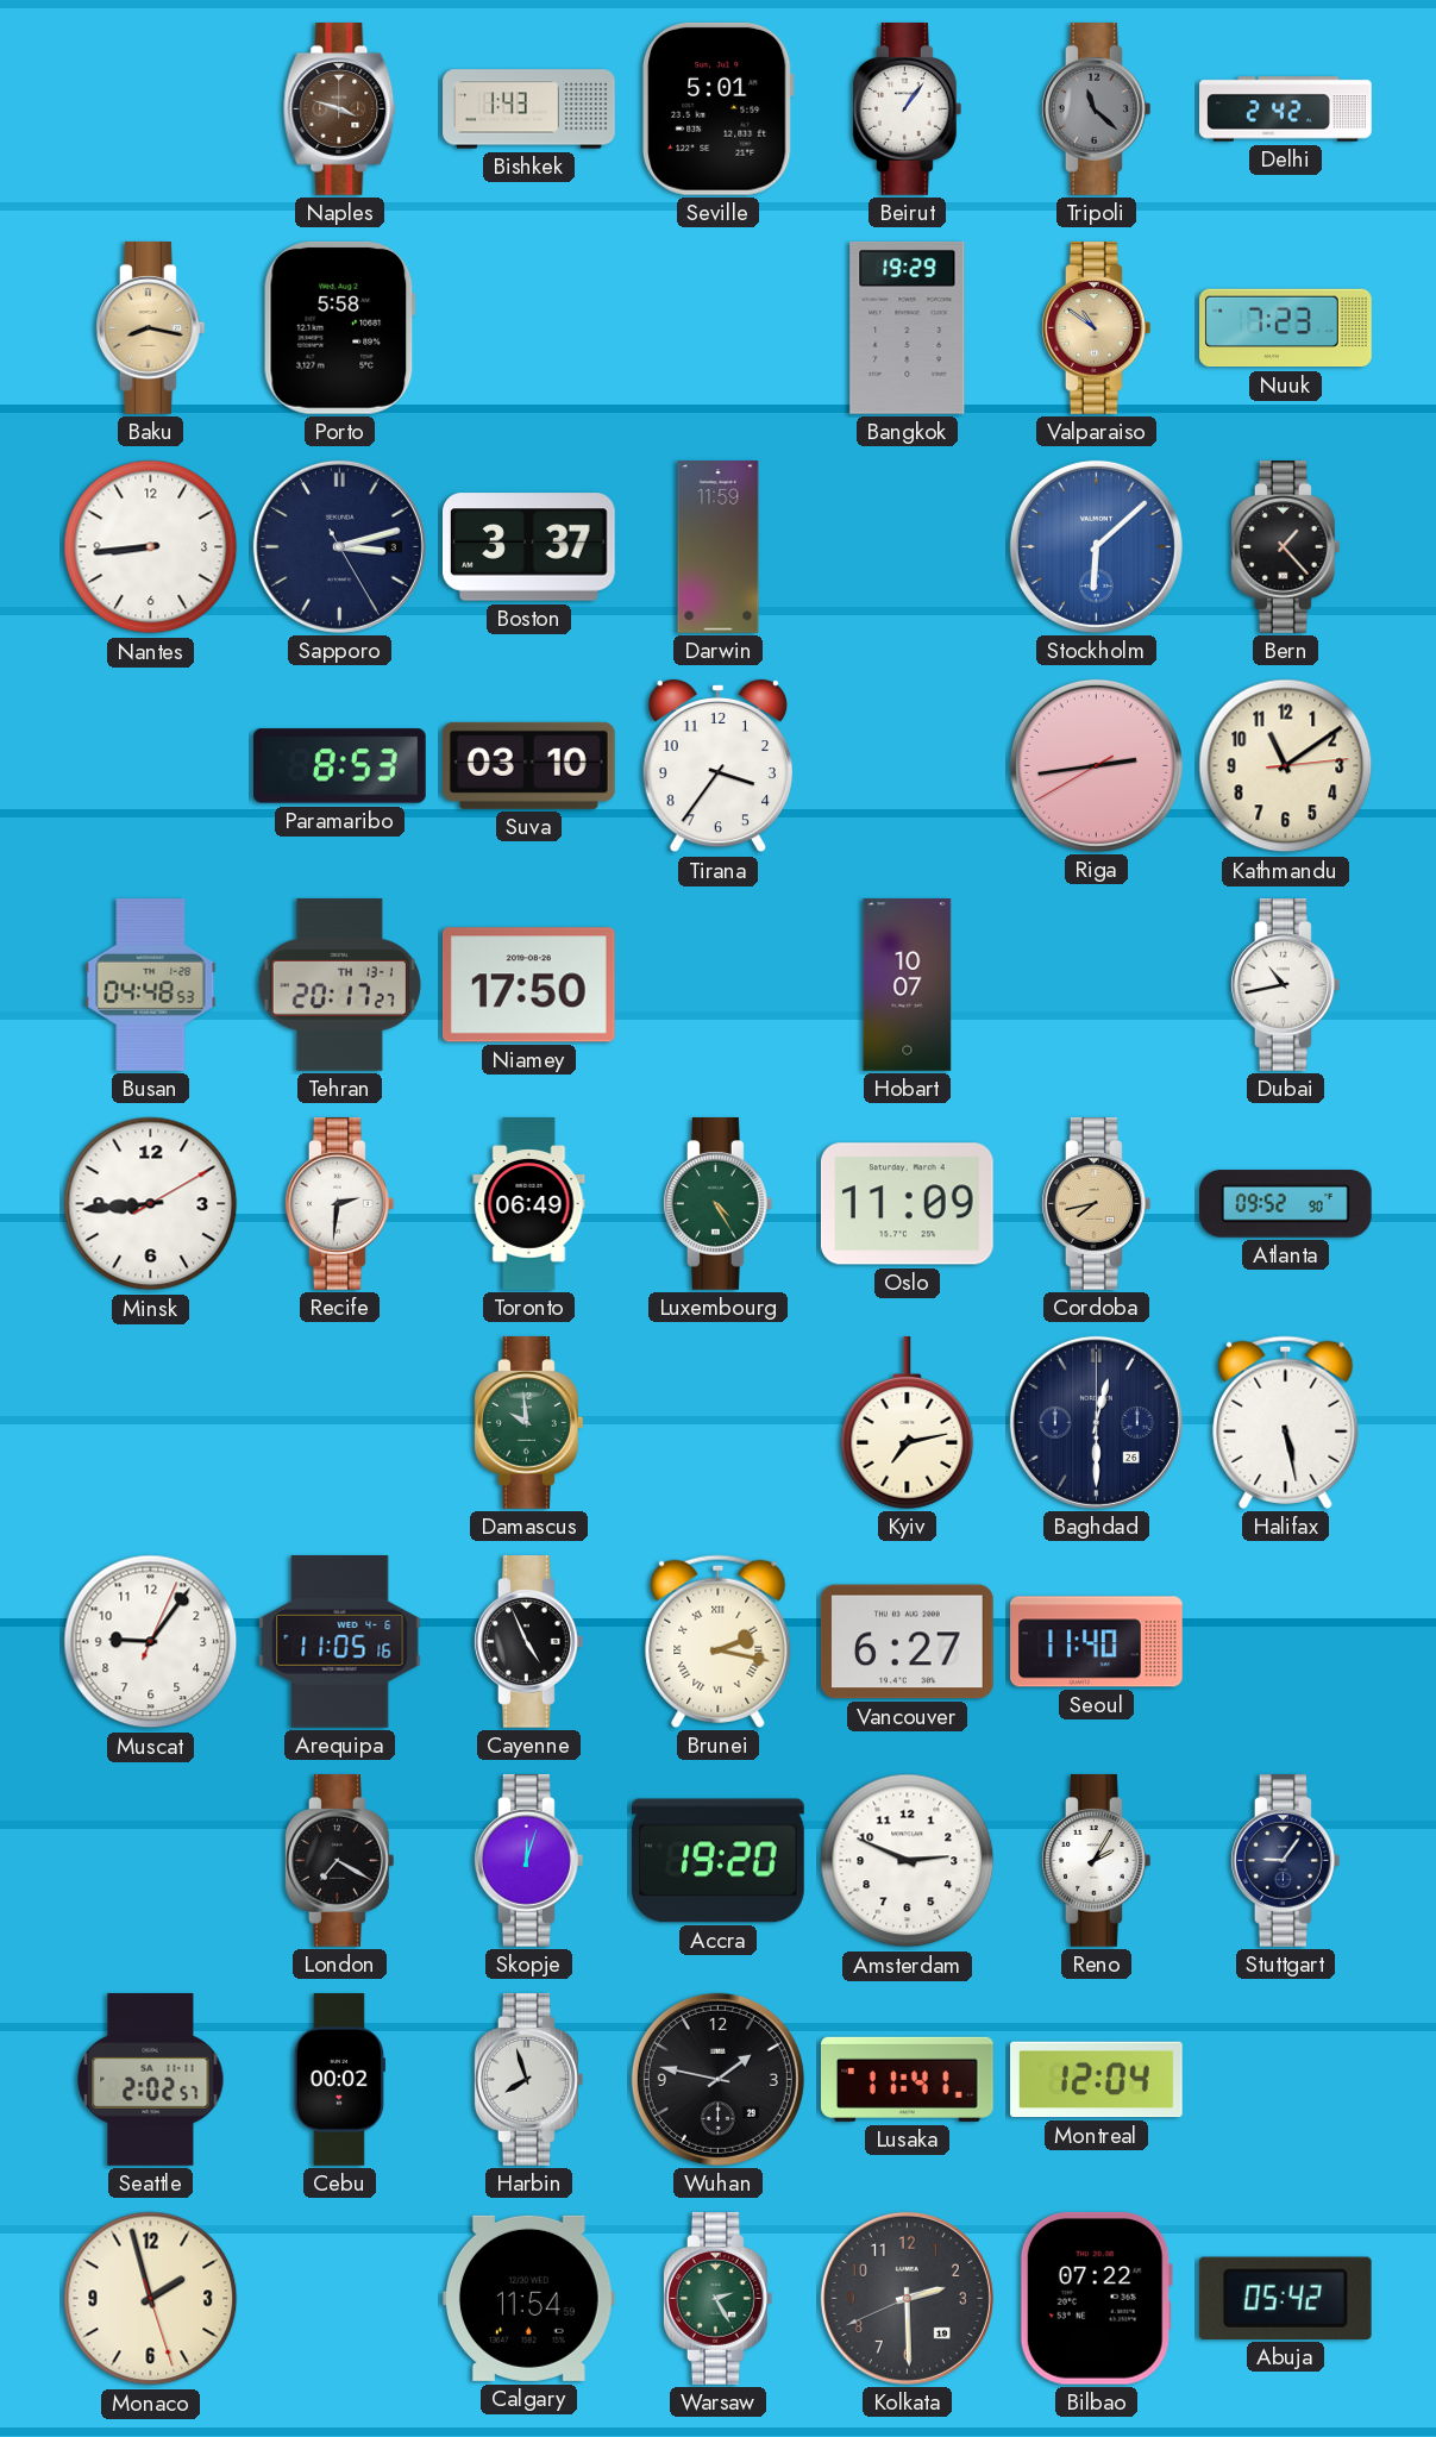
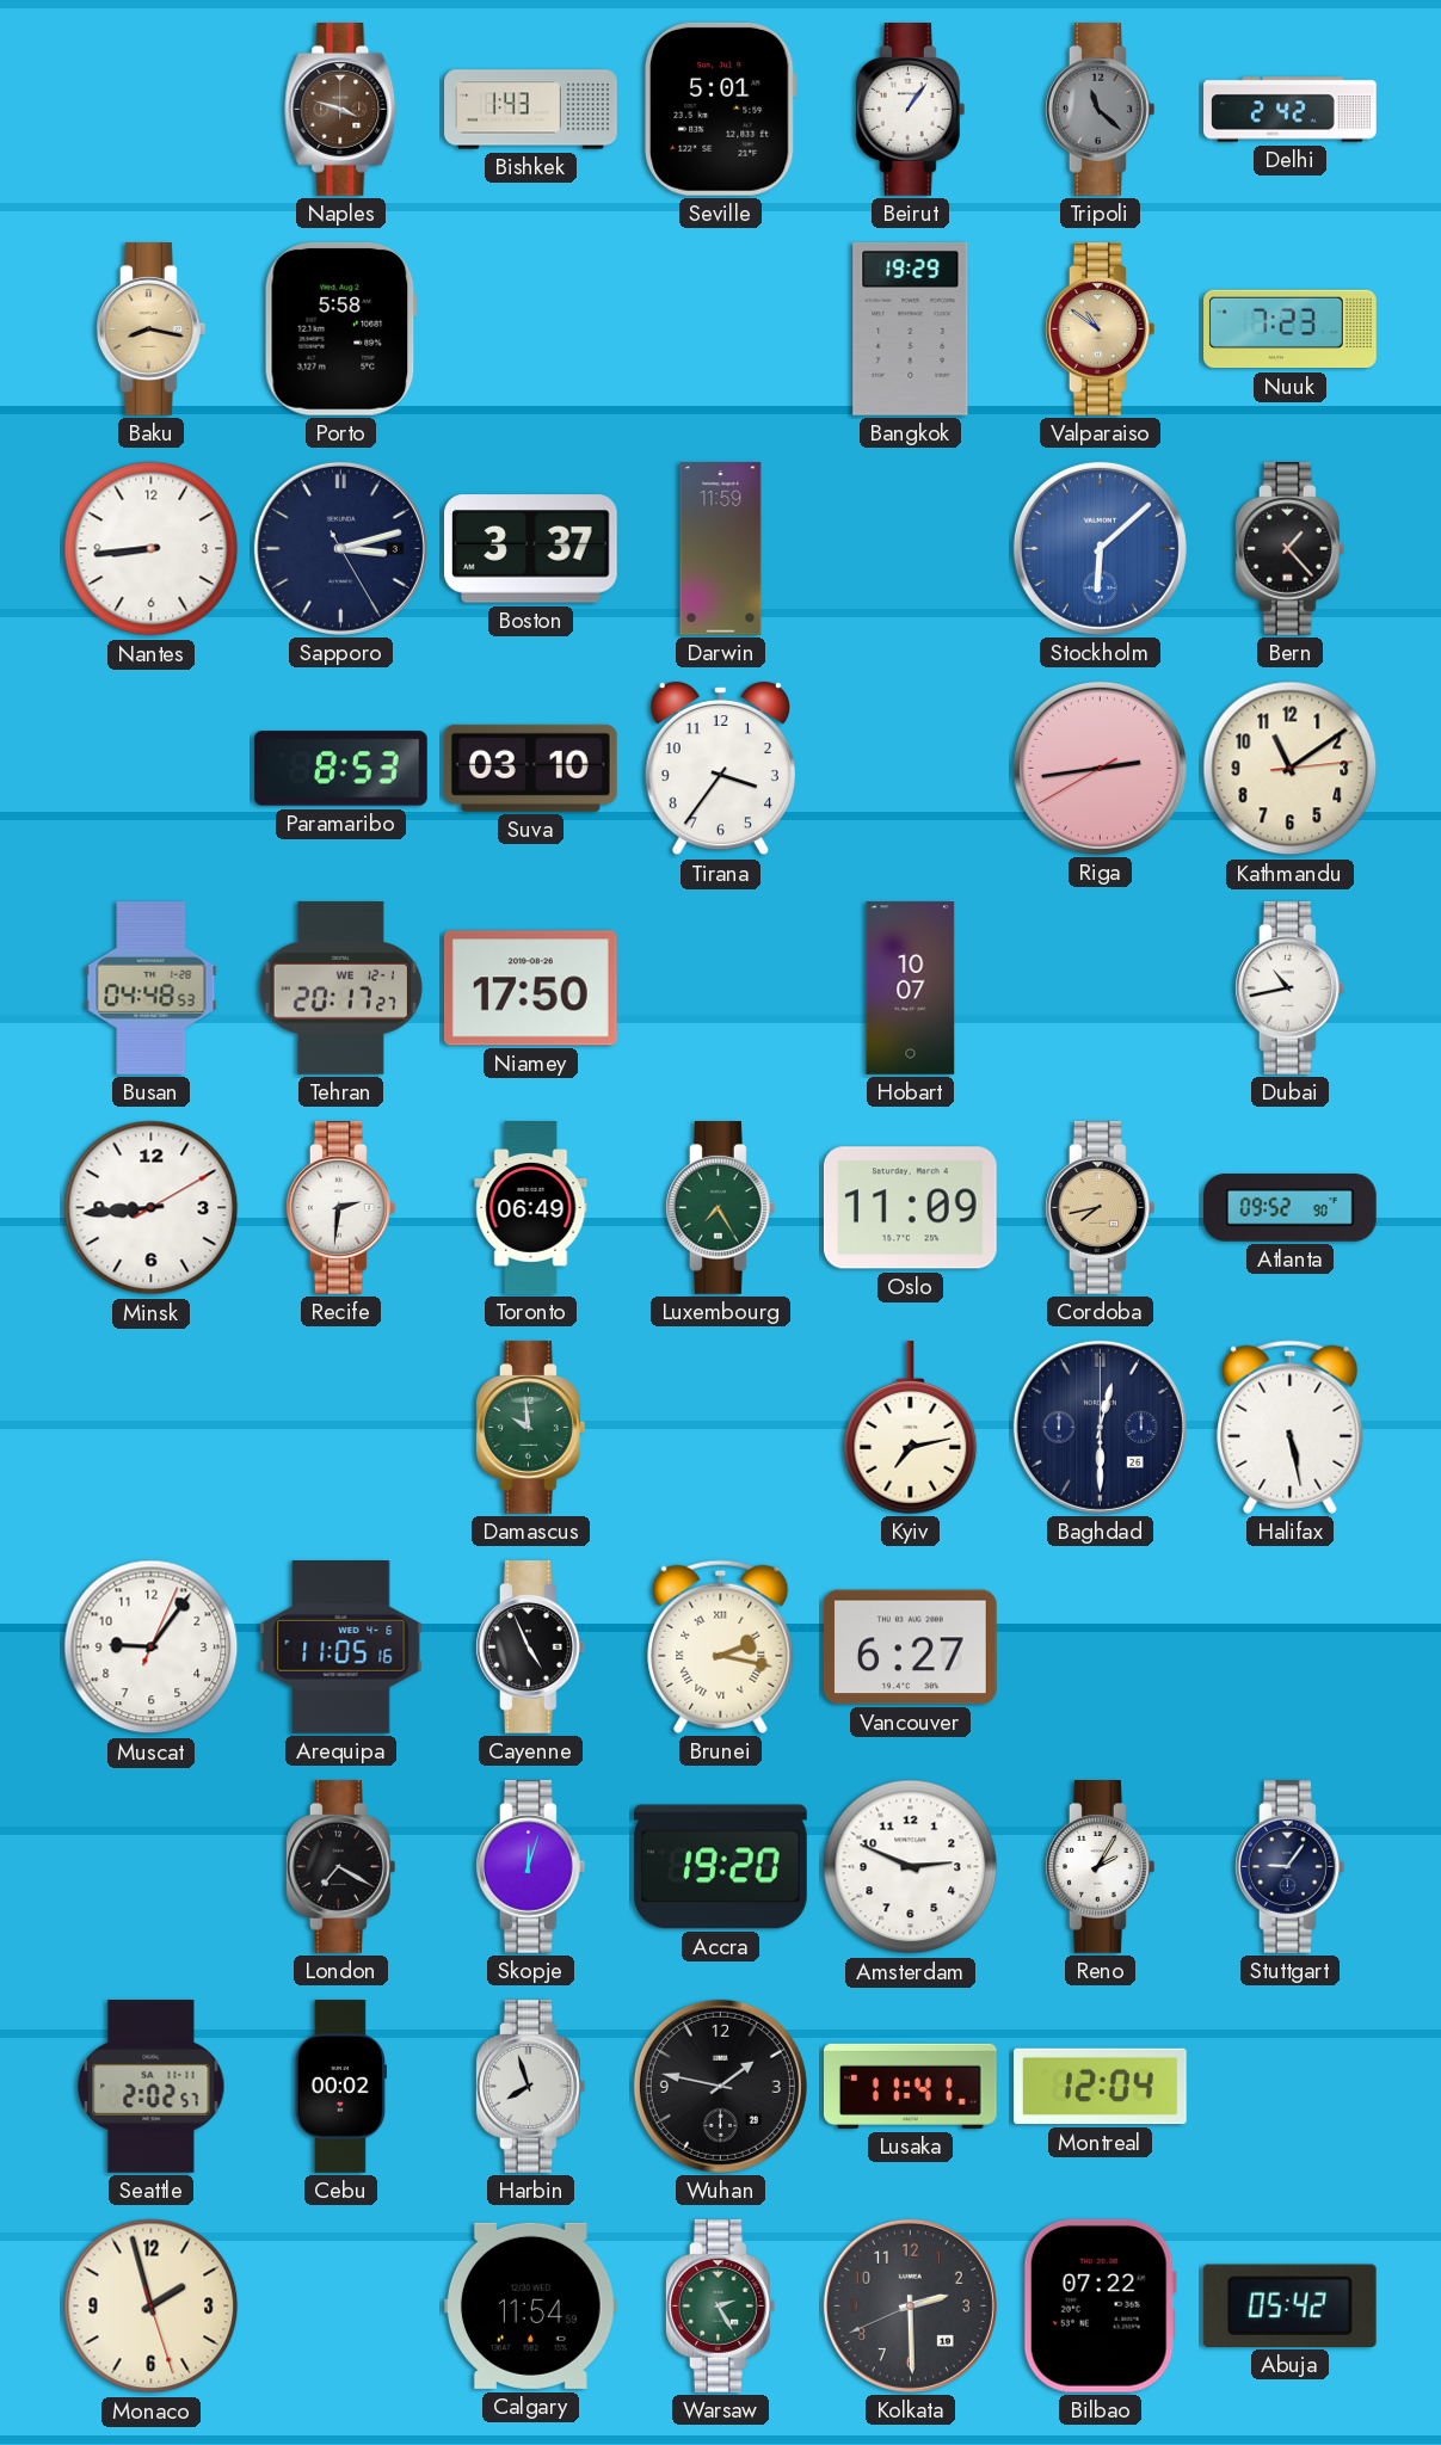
Tehran date: TH 13-1 -> WE 12-1 (340, 989)
Luxembourg: 4:25 -> 7:25 (720, 1208)
Seoul: 11:40 -> none (1097, 1642)
